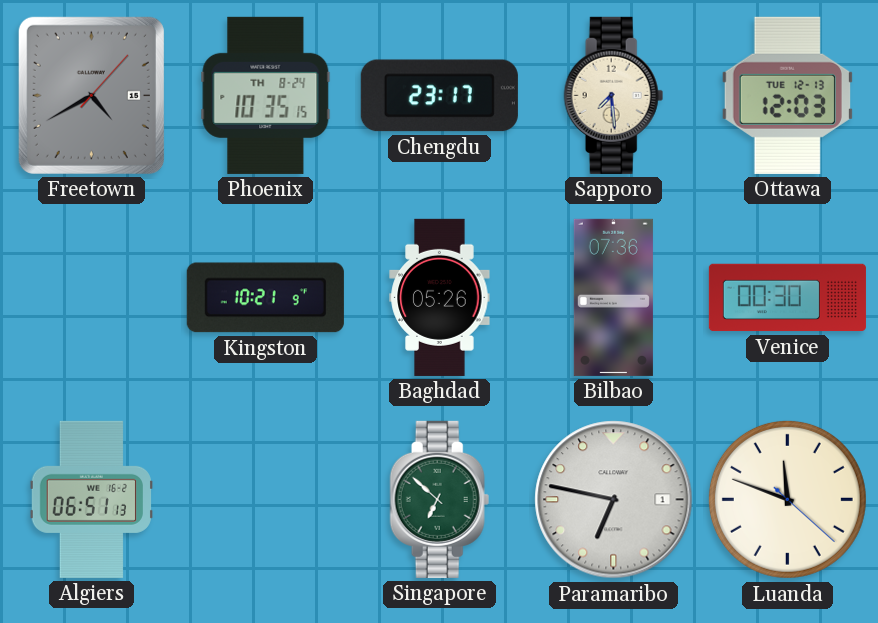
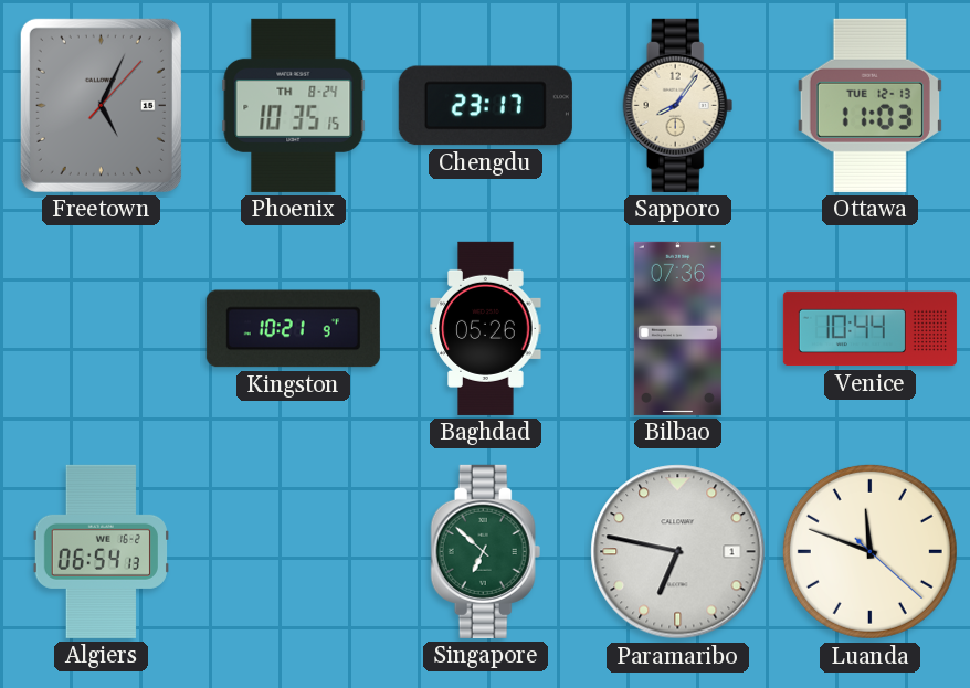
Freetown: 4:40 -> 5:04 (101, 105)
Sapporo: 7:29 -> 8:06 (678, 105)
Ottawa: 12:03 -> 11:03 (869, 105)
Venice: 00:30 -> 10:44 (869, 329)
Algiers: 06:51 -> 06:54 (101, 551)
